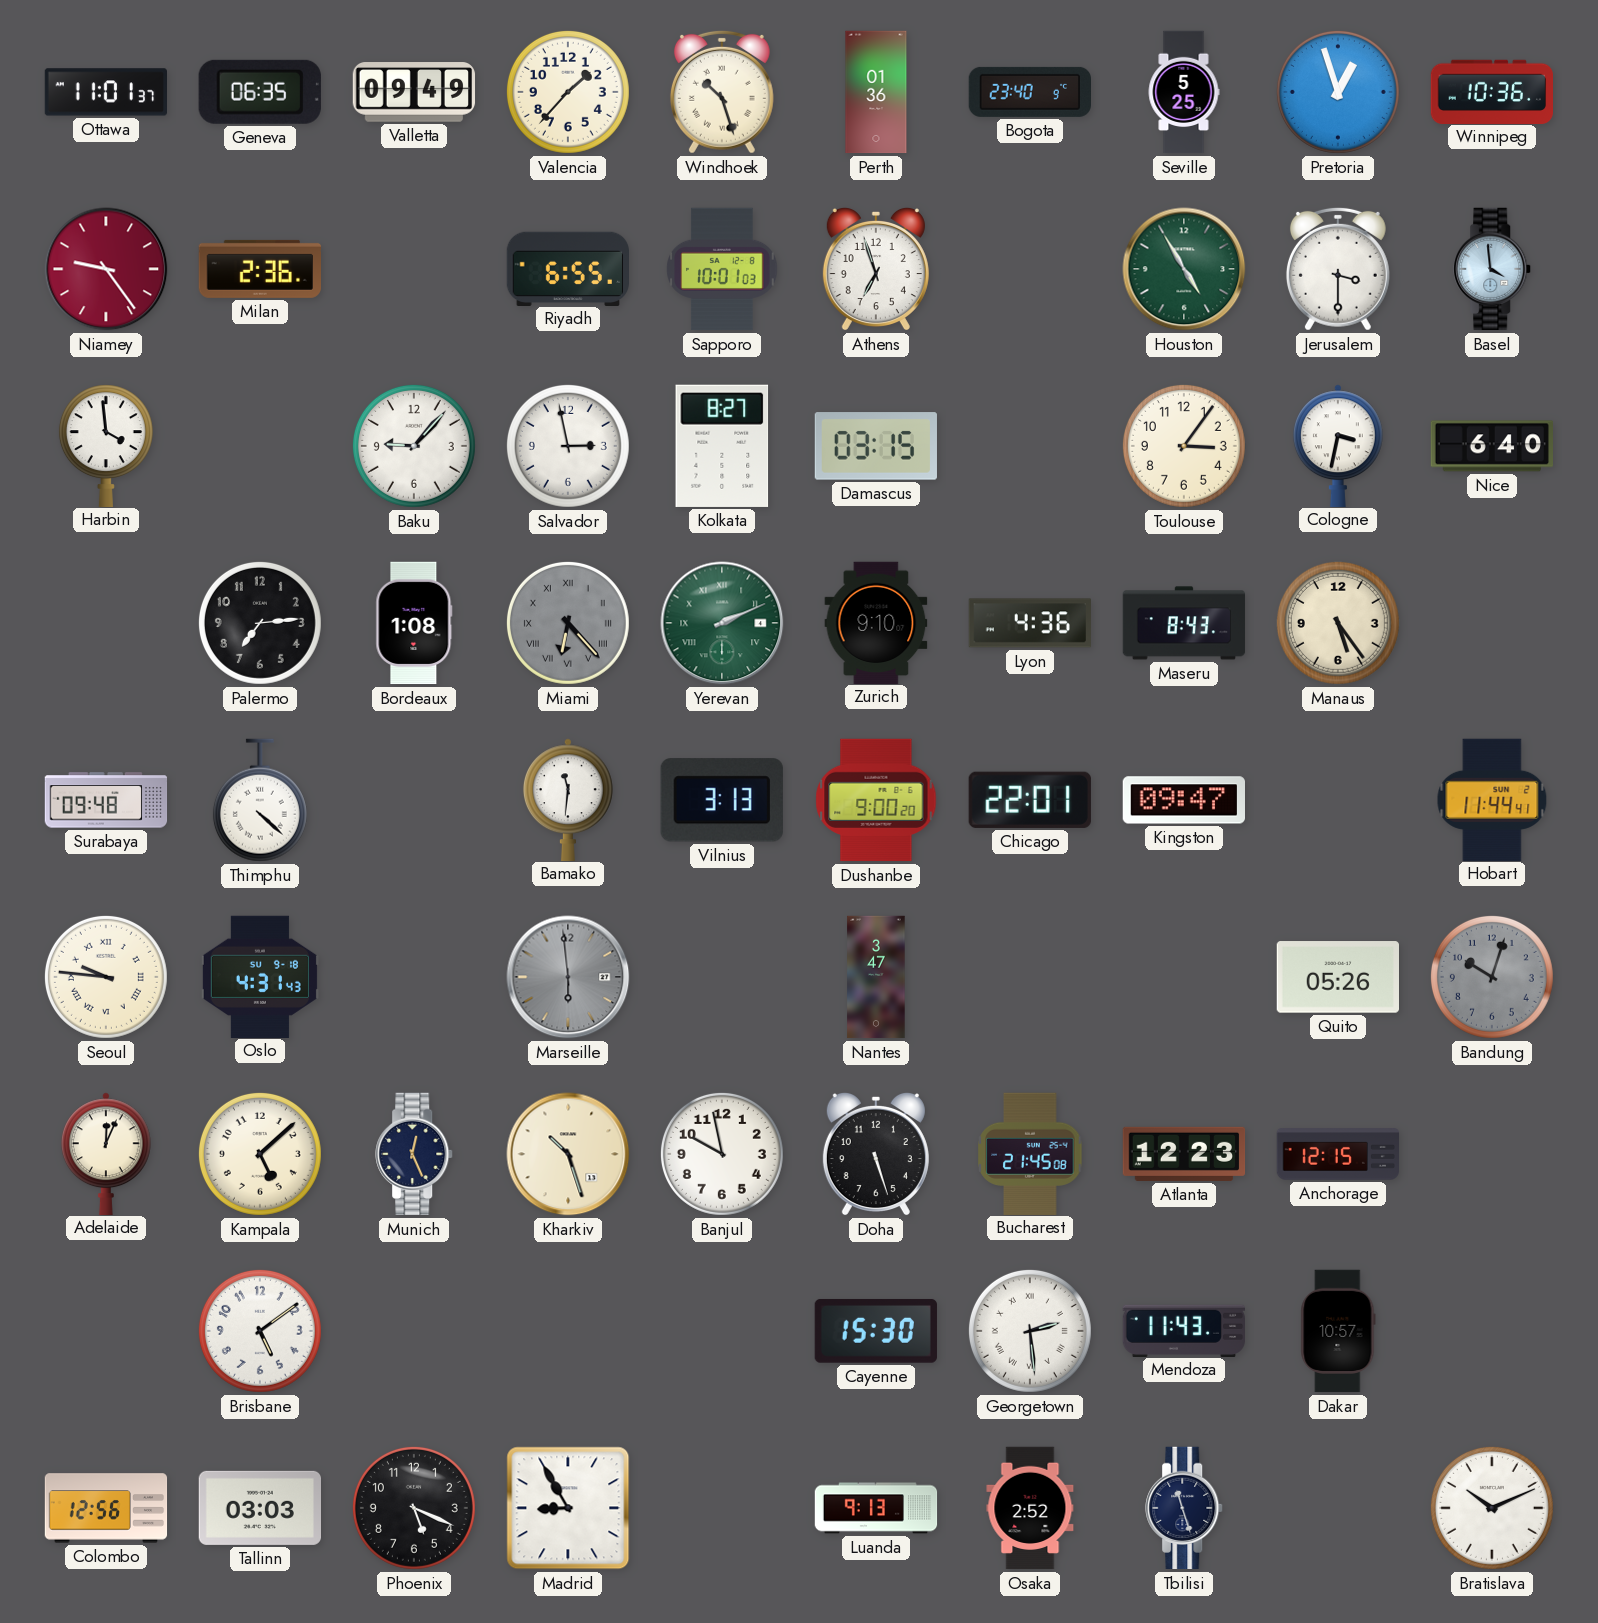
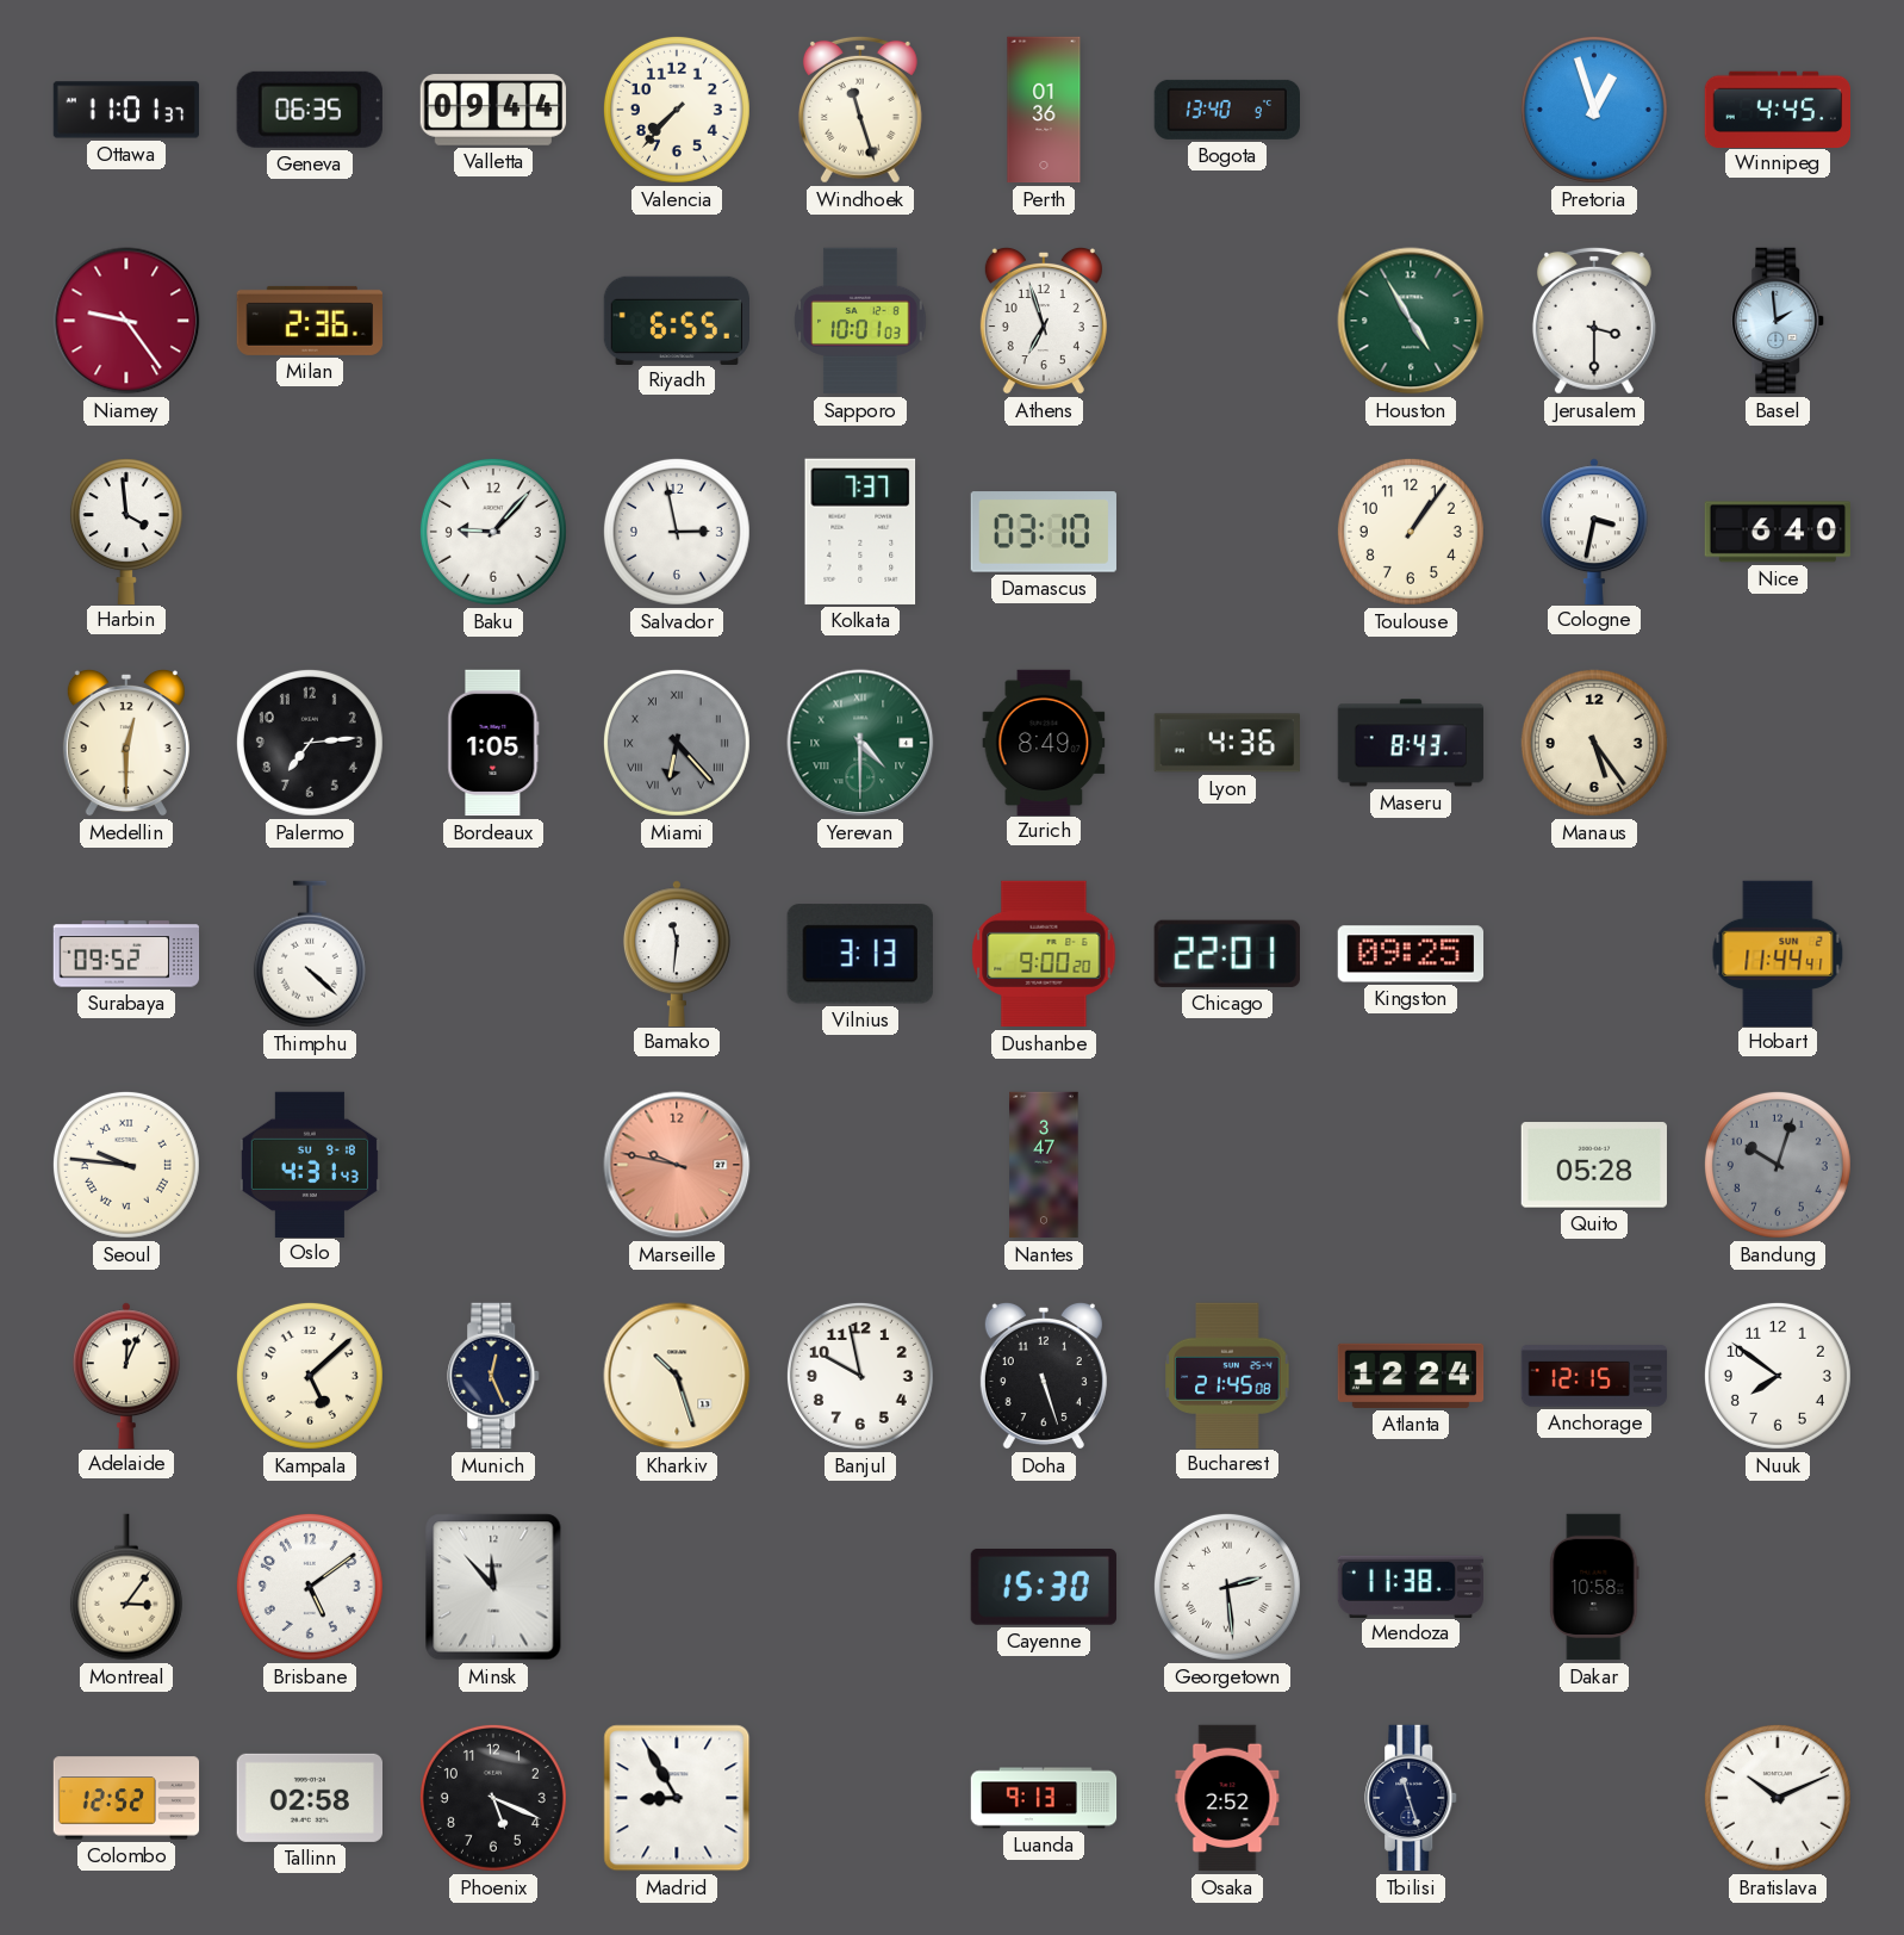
Valletta: 09:49 -> 09:44 (493, 110)
Valencia: 1:37 -> 7:37 (677, 110)
Windhoek: 10:27 -> 11:27 (860, 110)
Bogota: 23:40 -> 13:40 (1226, 110)
Seville: 5:25 -> none (1184, 92)
Winnipeg: 10:36 -> 4:45 (1777, 108)
Basel: 3:59 -> 1:59 (1779, 321)
Kolkata: 8:27 -> 7:37 (860, 532)
Damascus: 03:15 -> 03:10 (1044, 532)
Toulouse: 3:06 -> 1:06 (1411, 532)
Medellin: none -> 12:30 (126, 743)
Bordeaux: 1:08 -> 1:05 (493, 743)
Yerevan: 2:11 -> 4:30 (860, 743)
Zurich: 9:10 -> 8:49 (1044, 742)
Surabaya: 09:48 -> 09:52 (126, 954)
Kingston: 09:47 -> 09:25 (1410, 954)
Marseille: 5:59 -> 9:47 (677, 1165)
Marseille dial: grey -> salmon (677, 1165)
Quito: 05:26 -> 05:28 (1593, 1165)
Atlanta: 12:23 -> 12:24 (1411, 1376)
Nuuk: none -> 7:51 (1778, 1376)
Montreal: none -> 3:06 (126, 1587)
Minsk: none -> 11:53 (493, 1587)
Mendoza: 11:43 -> 11:38 (1410, 1586)
Dakar: 10:57 -> 10:58 (1594, 1587)
Colombo: 12:56 -> 12:52 (126, 1798)
Tallinn: 03:03 -> 02:58 (309, 1798)
